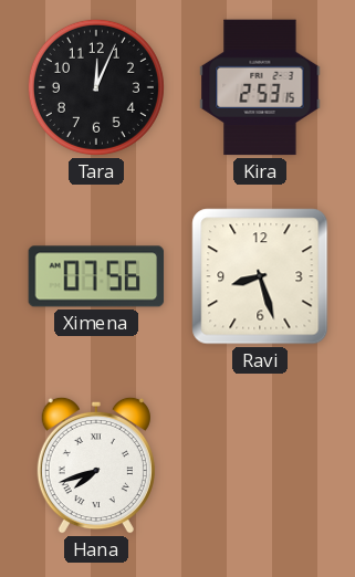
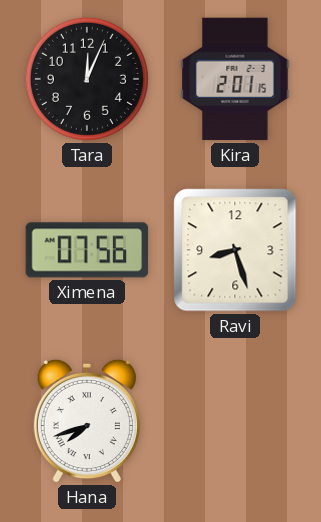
Kira: 2:53 -> 2:01 (235, 79)
